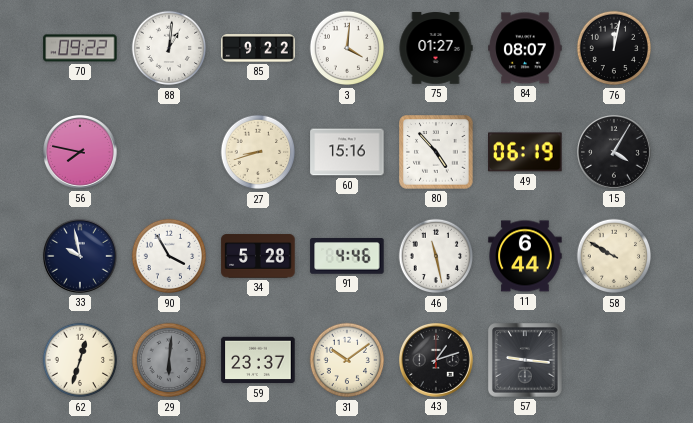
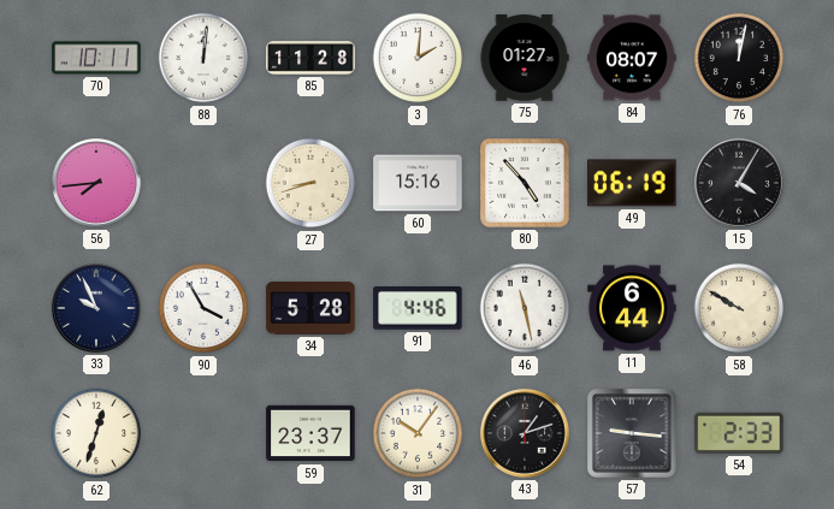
70: 09:22 -> 10:11 (96, 58)
88: 1:01 -> 12:01 (203, 58)
85: 9:22 -> 11:28 (310, 58)
3: 4:01 -> 2:01 (418, 58)
56: 7:47 -> 7:44 (97, 184)
33: 9:58 -> 9:56 (97, 309)
29: 6:01 -> none (169, 360)
31: 10:09 -> 10:06 (418, 433)
54: none -> 2:33 (739, 433)
